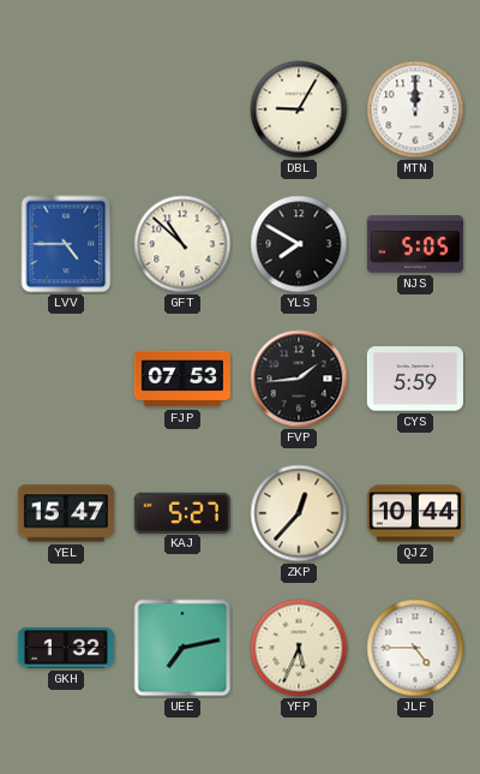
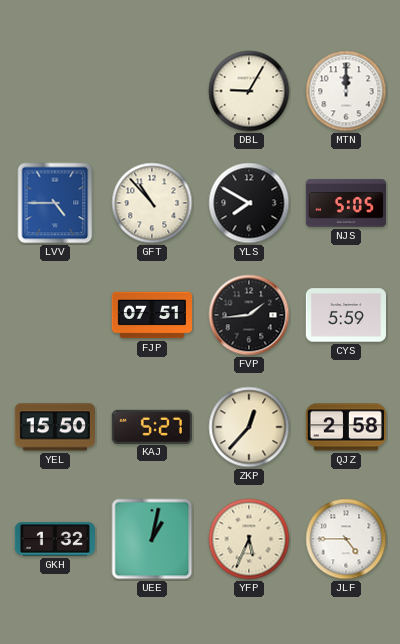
GFT: 10:52 -> 10:53 (152, 203)
FJP: 07:53 -> 07:51 (151, 315)
YEL: 15:47 -> 15:50 (55, 427)
QJZ: 10:44 -> 2:58 (345, 427)
UEE: 7:13 -> 1:02 (152, 539)
